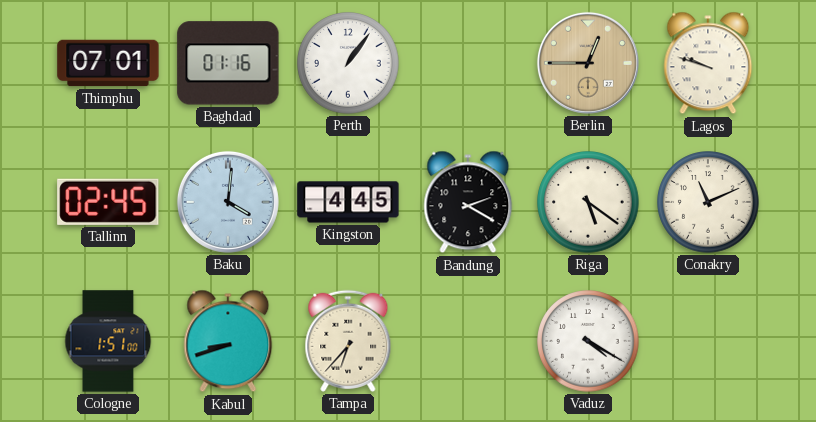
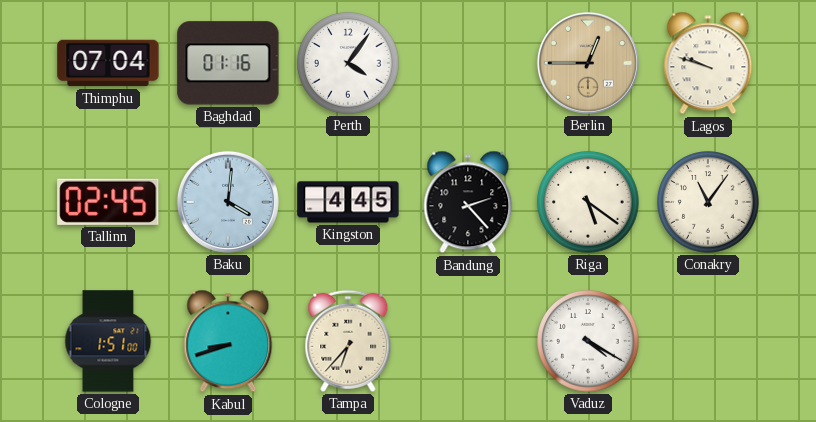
Thimphu: 07:01 -> 07:04 (108, 63)
Perth: 1:06 -> 4:06 (348, 63)
Bandung: 2:20 -> 2:23 (468, 202)
Conakry: 11:11 -> 11:06 (708, 202)
